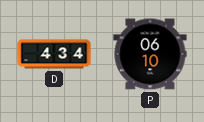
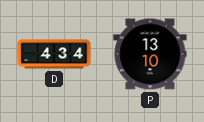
P: 06:10 -> 13:10 (150, 54)
